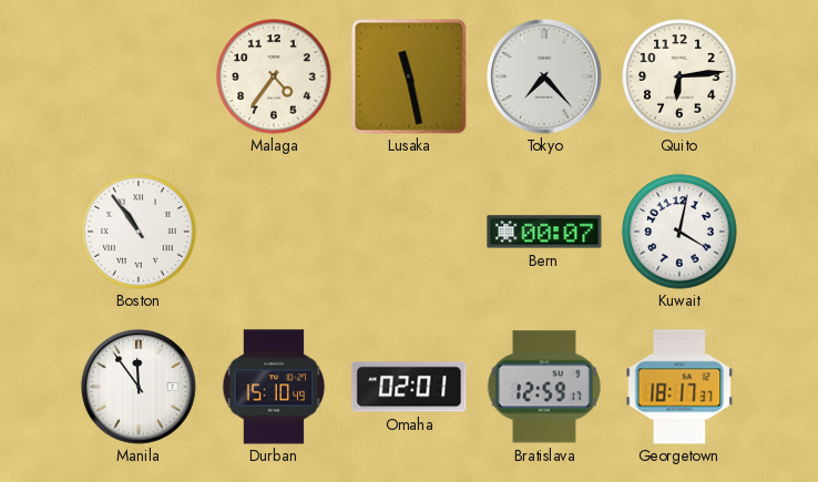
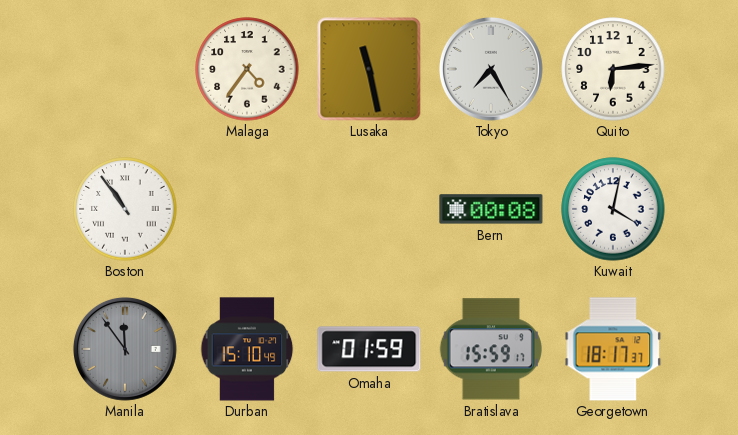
Tokyo: 7:23 -> 7:25 (491, 69)
Bern: 00:07 -> 00:08 (491, 209)
Manila dial: white -> grey (125, 349)
Omaha: 02:01 -> 01:59 (369, 349)
Bratislava: 12:59 -> 15:59 (491, 349)
